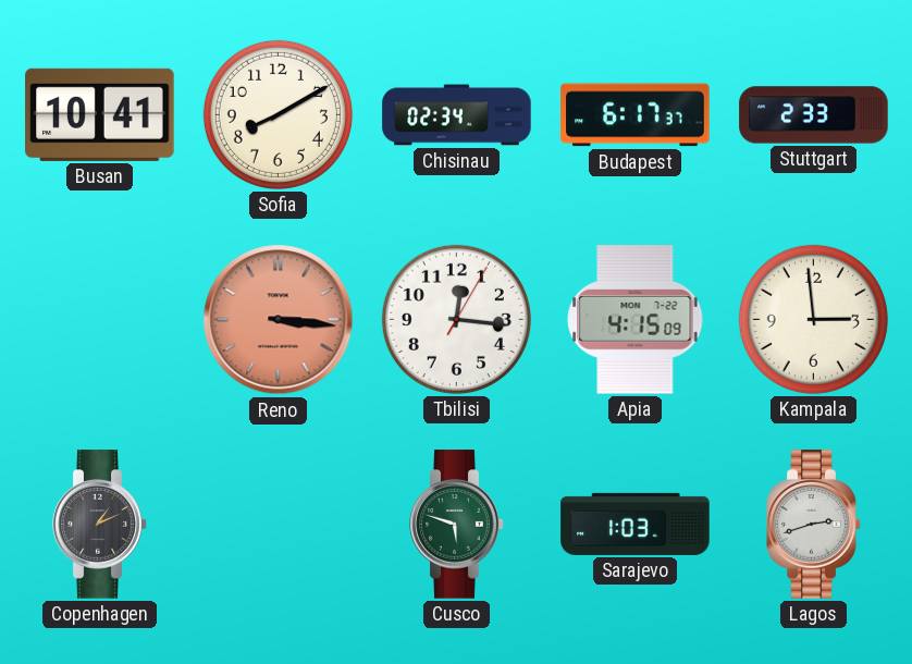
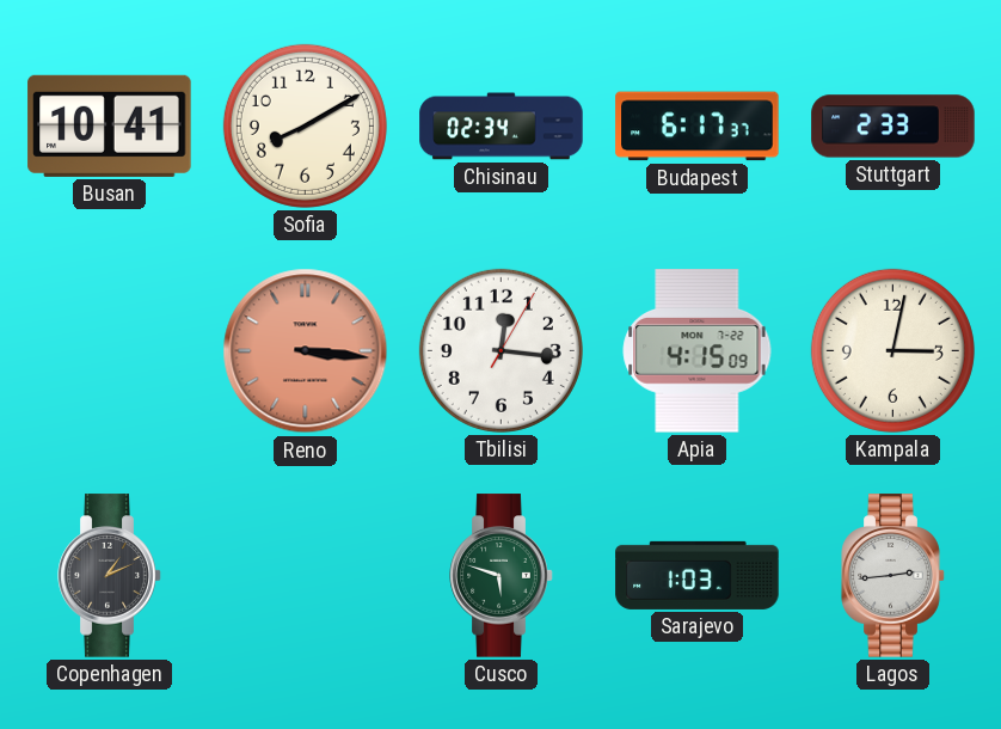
Kampala: 2:59 -> 3:02 (892, 350)
Lagos: 2:42 -> 2:44 (893, 576)
